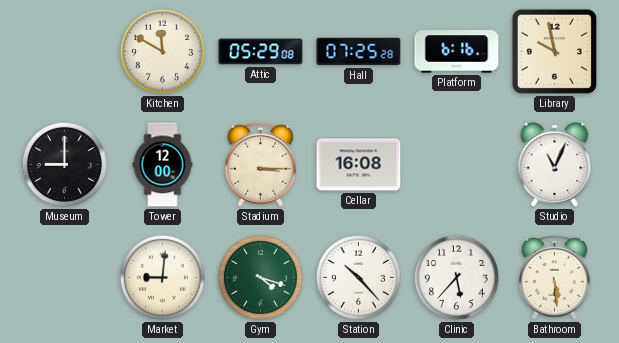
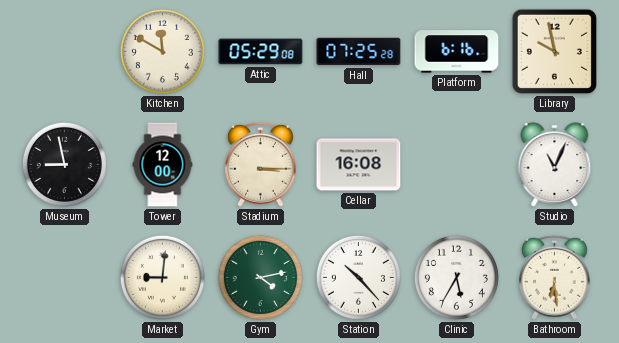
Museum: 9:00 -> 8:58 (64, 164)
Gym: 4:18 -> 4:13 (260, 277)
Clinic: 5:37 -> 5:35 (456, 277)
Bathroom: 5:29 -> 6:29 (554, 277)
